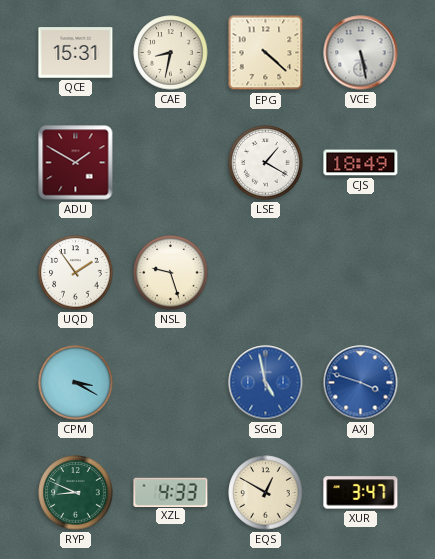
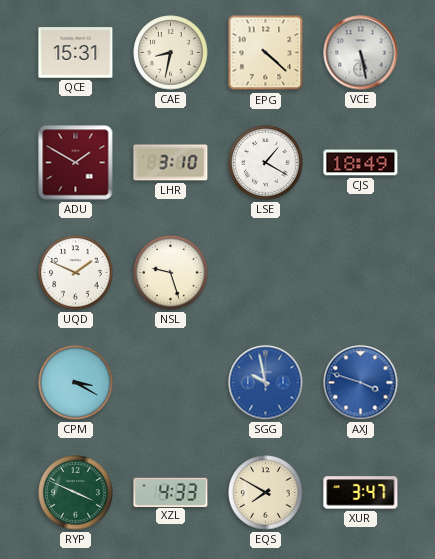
LHR: none -> 3:10 (171, 163)
UQD: 1:54 -> 1:49 (76, 273)
SGG: 4:58 -> 9:58 (266, 383)
RYP: 8:49 -> 3:49 (76, 493)
EQS: 12:50 -> 7:50 (266, 493)
